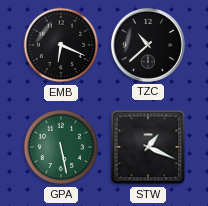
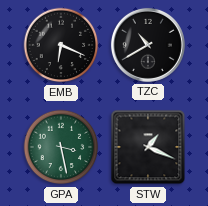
TZC: 10:38 -> 10:40 (148, 45)
GPA: 5:28 -> 3:28 (61, 147)
